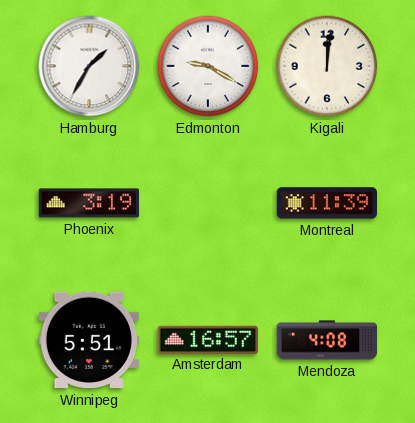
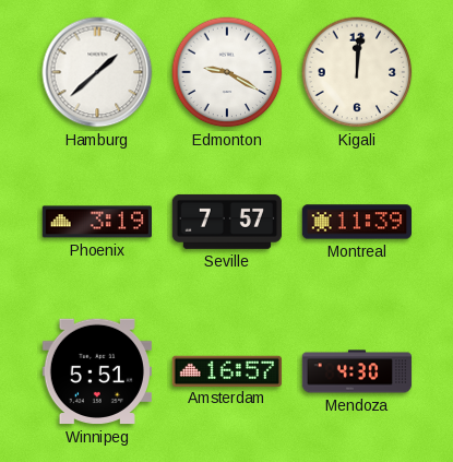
Hamburg: 1:35 -> 1:38 (97, 72)
Seville: none -> 7:57 (226, 222)
Mendoza: 4:08 -> 4:30 (357, 371)
